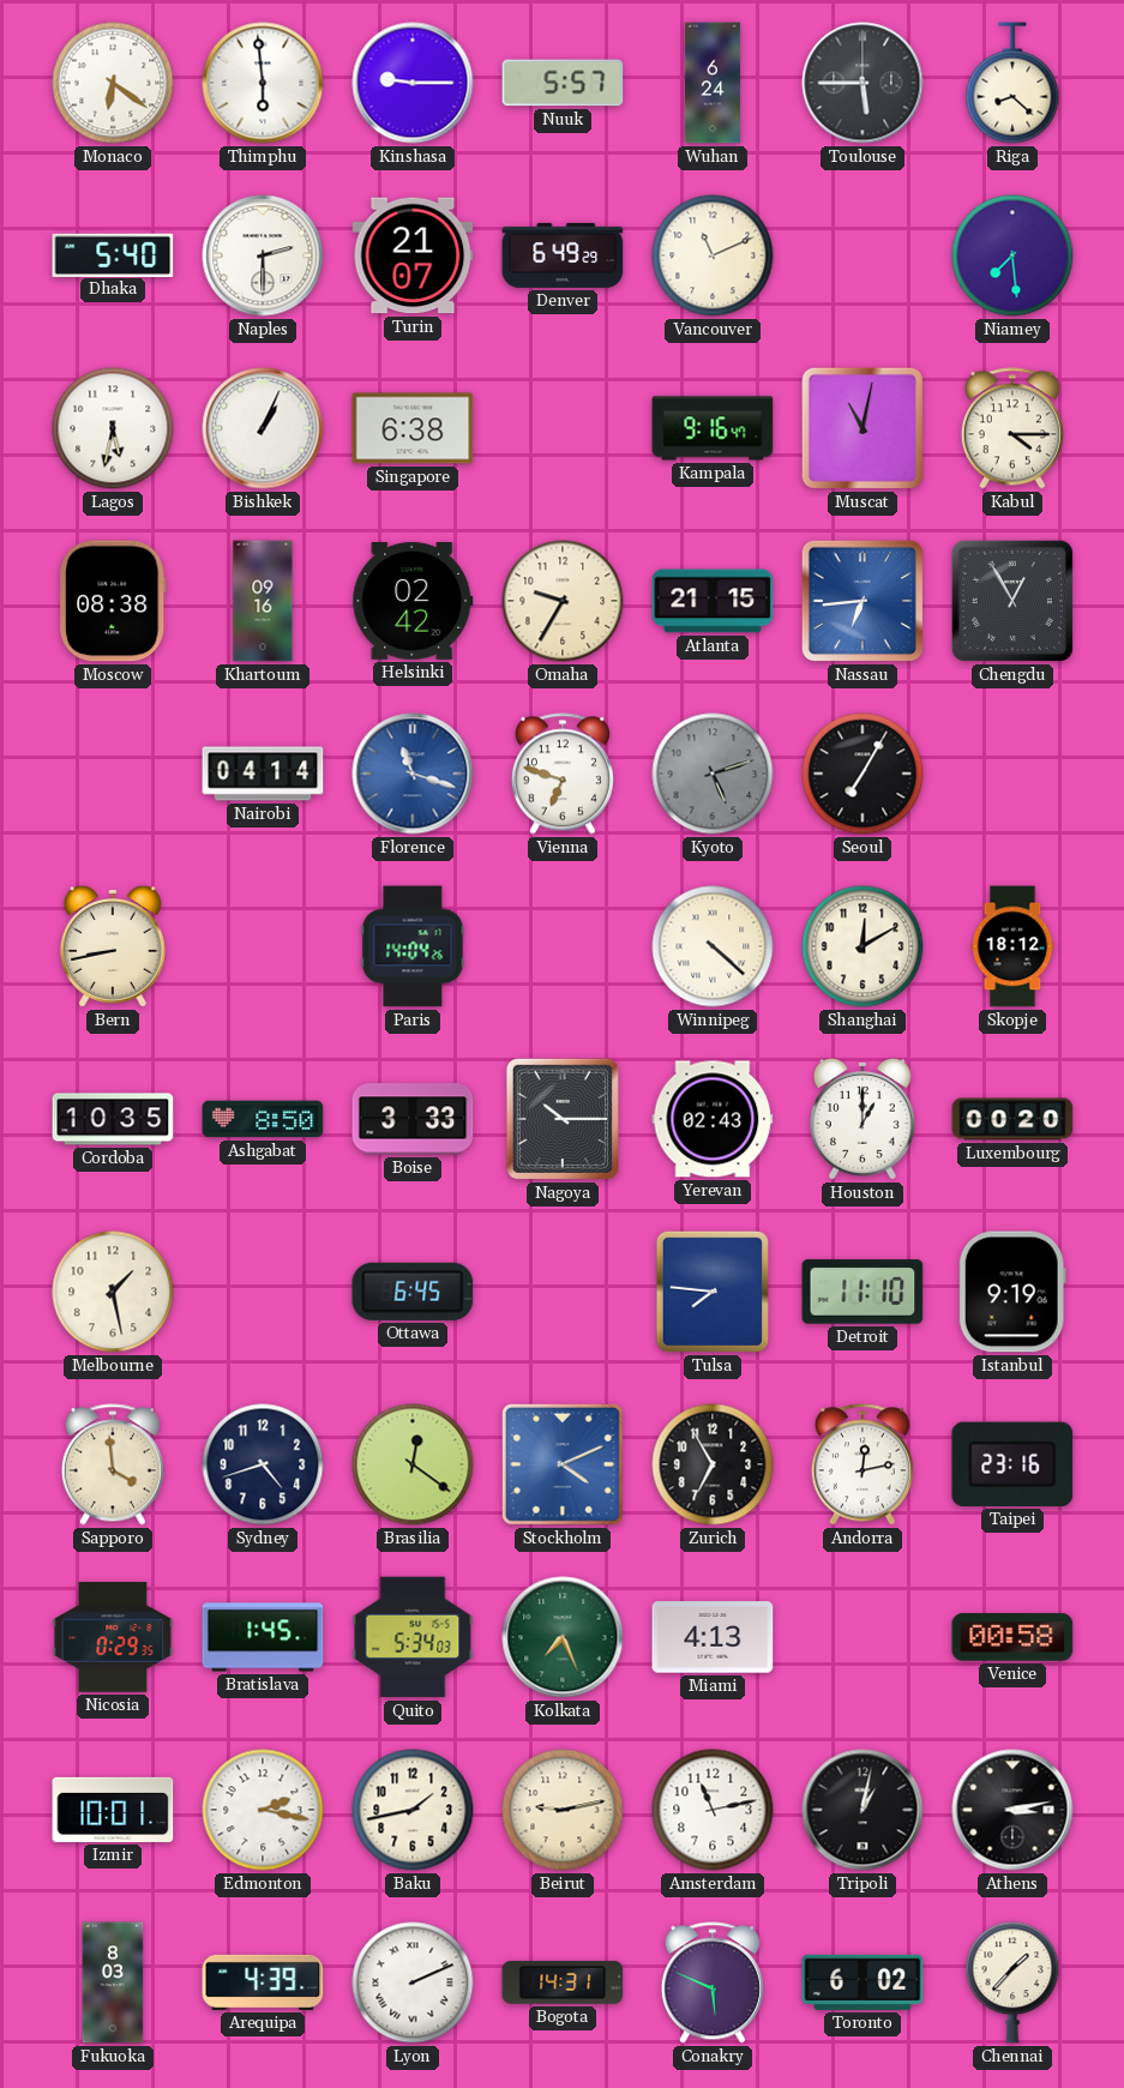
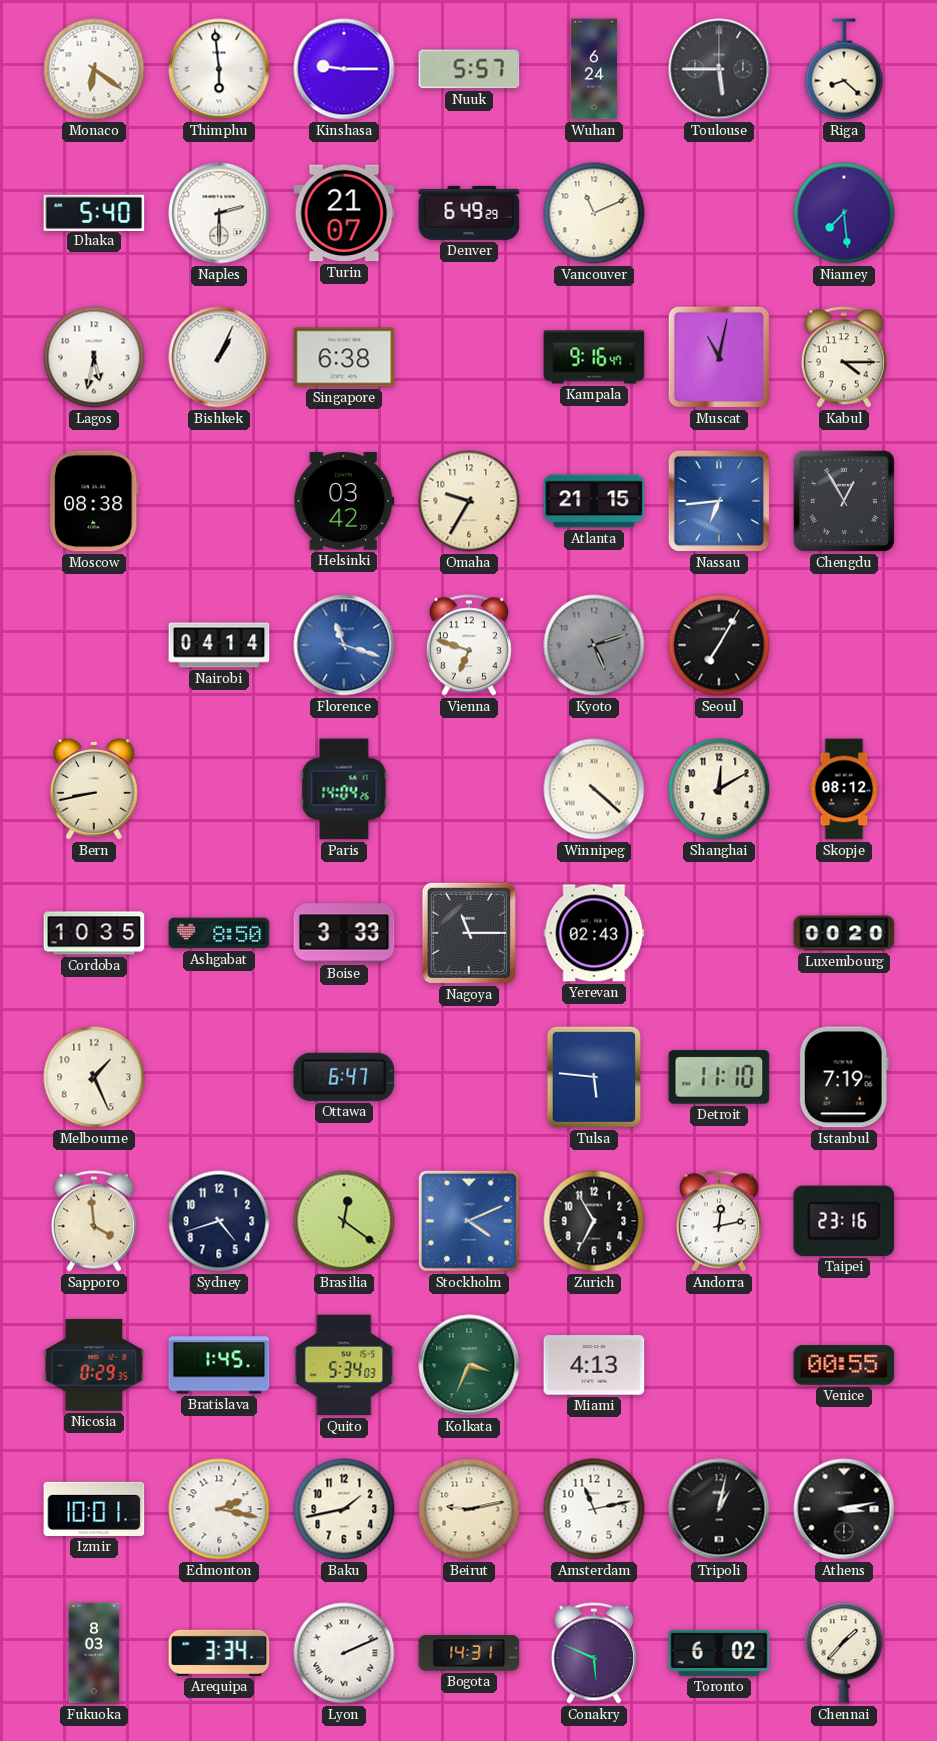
Khartoum: 09:16 -> none (263, 601)
Helsinki: 02:42 -> 03:42 (344, 502)
Skopje: 18:12 -> 08:12 (844, 789)
Nagoya: 10:15 -> 11:15 (469, 933)
Houston: 1:00 -> none (862, 1119)
Melbourne: 1:28 -> 1:26 (94, 1077)
Ottawa: 6:45 -> 6:47 (344, 1077)
Tulsa: 7:46 -> 5:46 (594, 1077)
Istanbul: 9:19 -> 7:19 (844, 1077)
Kolkata: 7:26 -> 3:34 (469, 1365)
Venice: 00:58 -> 00:55 (844, 1365)
Arequipa: 4:39 -> 3:34 (219, 1653)
